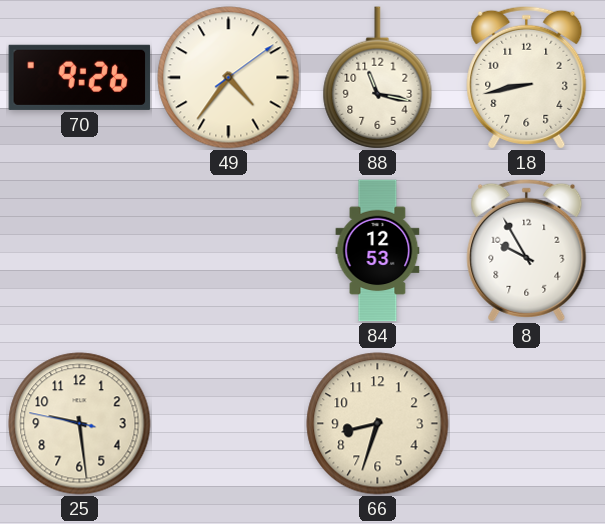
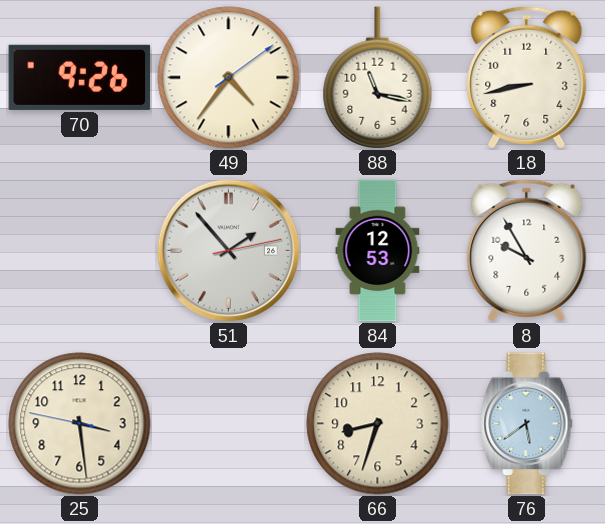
51: none -> 1:53 (228, 250)
25: 9:28 -> 3:28 (80, 424)
76: none -> 5:39 (527, 424)
